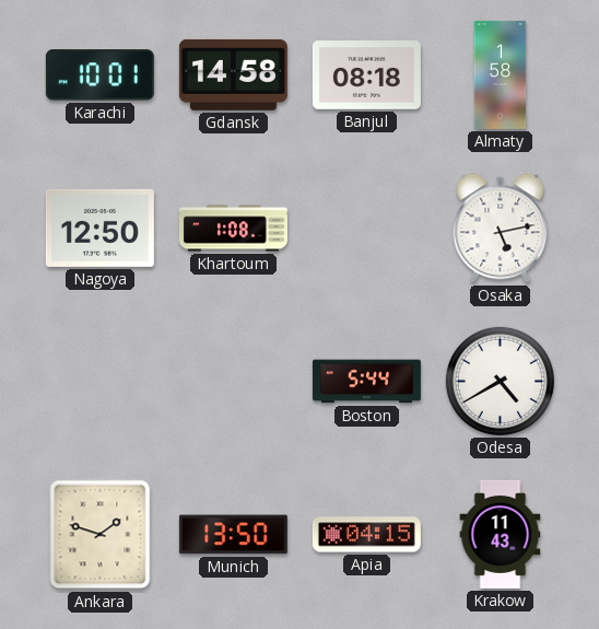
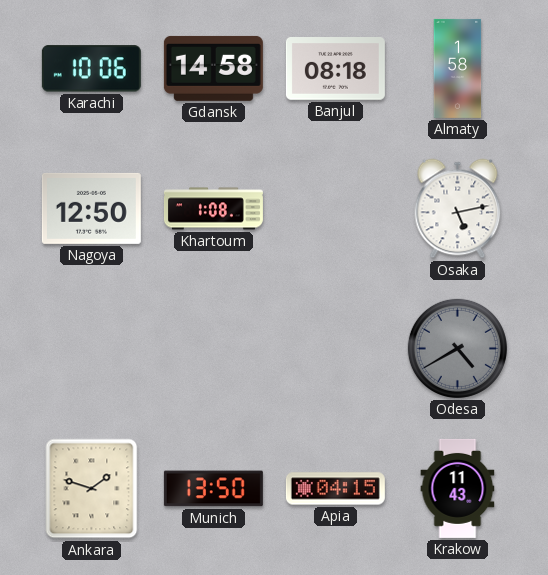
Karachi: 10:01 -> 10:06 (91, 69)
Boston: 5:44 -> none (366, 382)
Odesa dial: white -> grey (457, 348)
